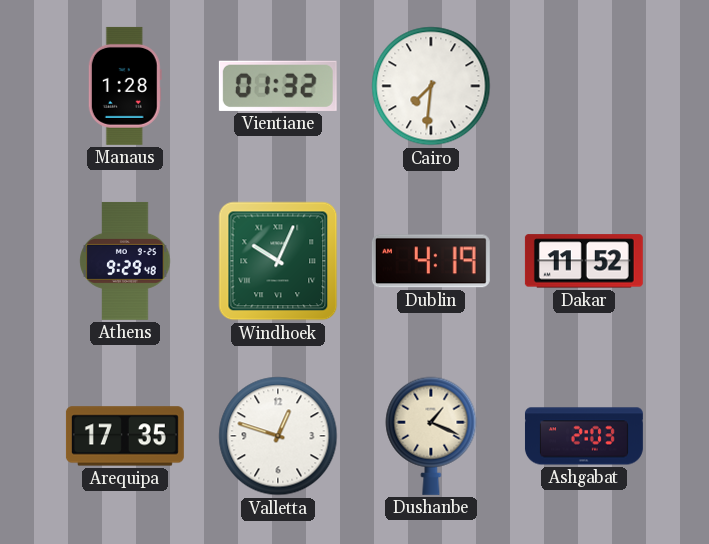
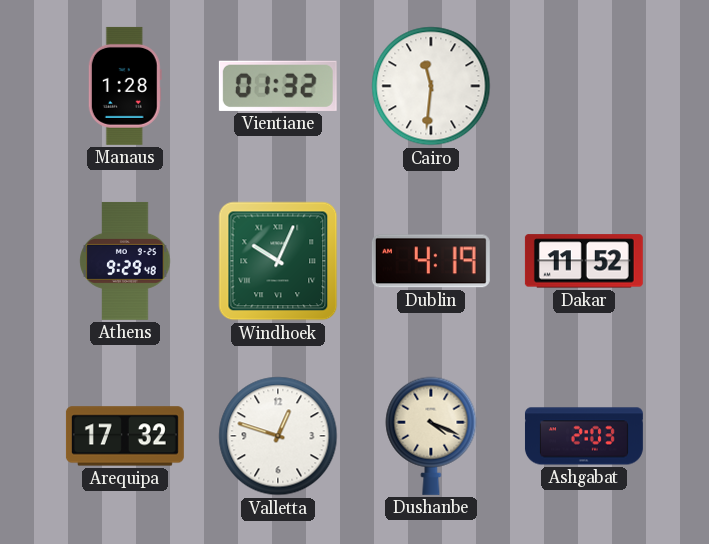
Cairo: 7:31 -> 11:31 (431, 86)
Arequipa: 17:35 -> 17:32 (125, 436)
Dushanbe: 1:19 -> 4:19 (431, 436)
